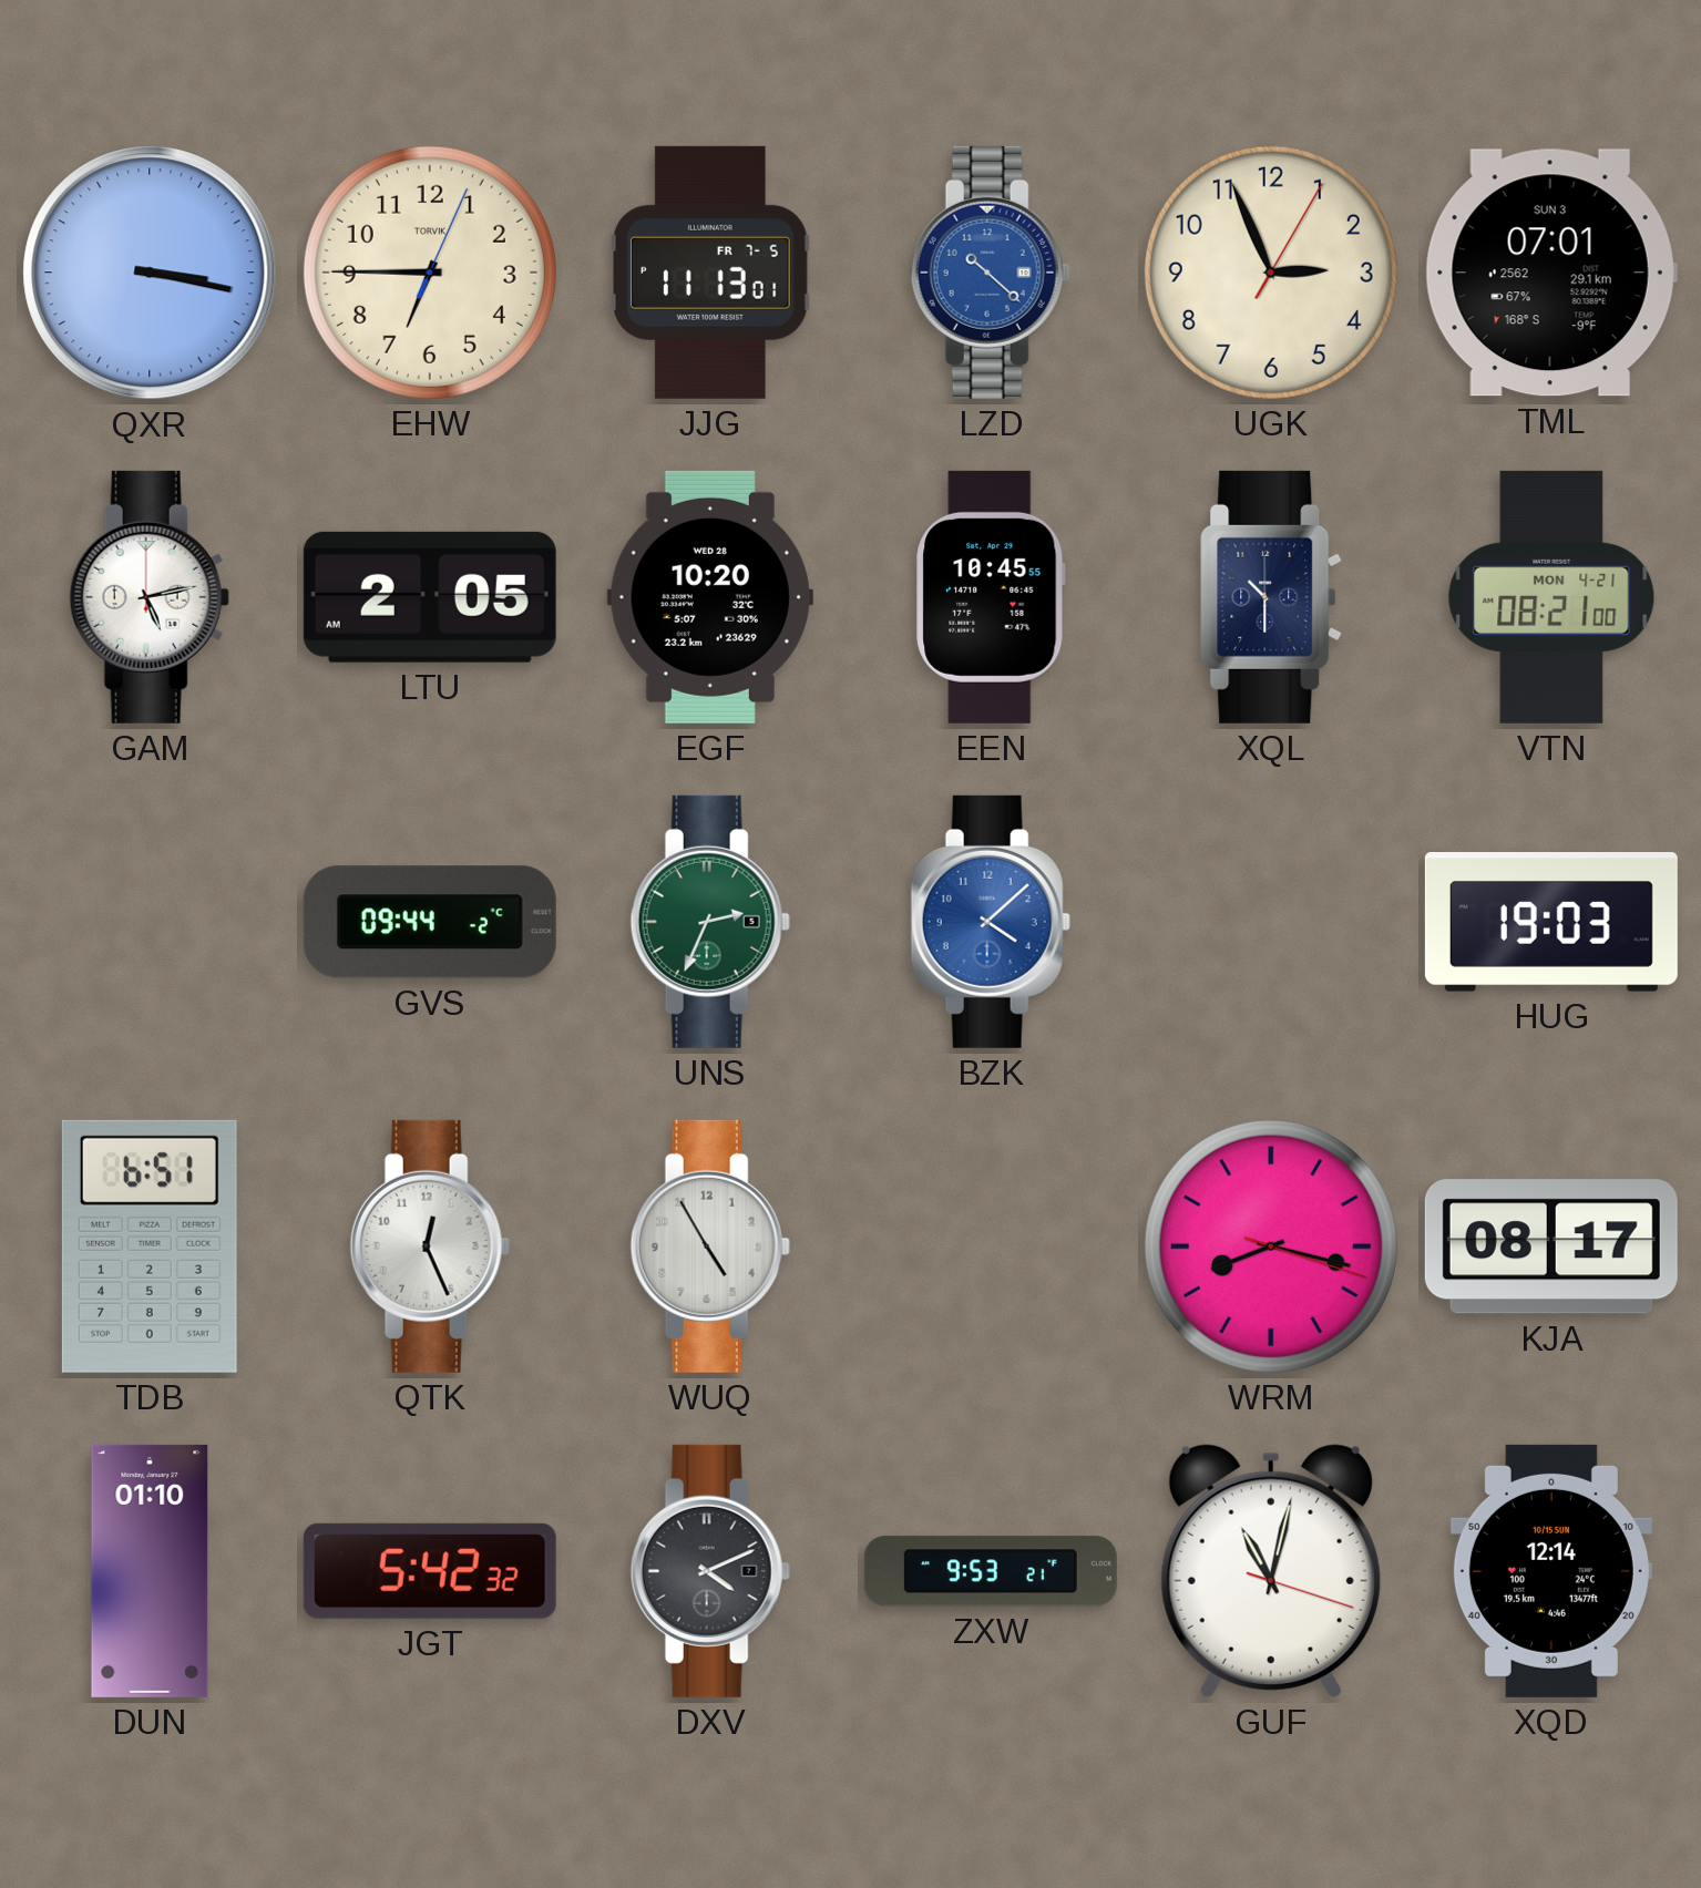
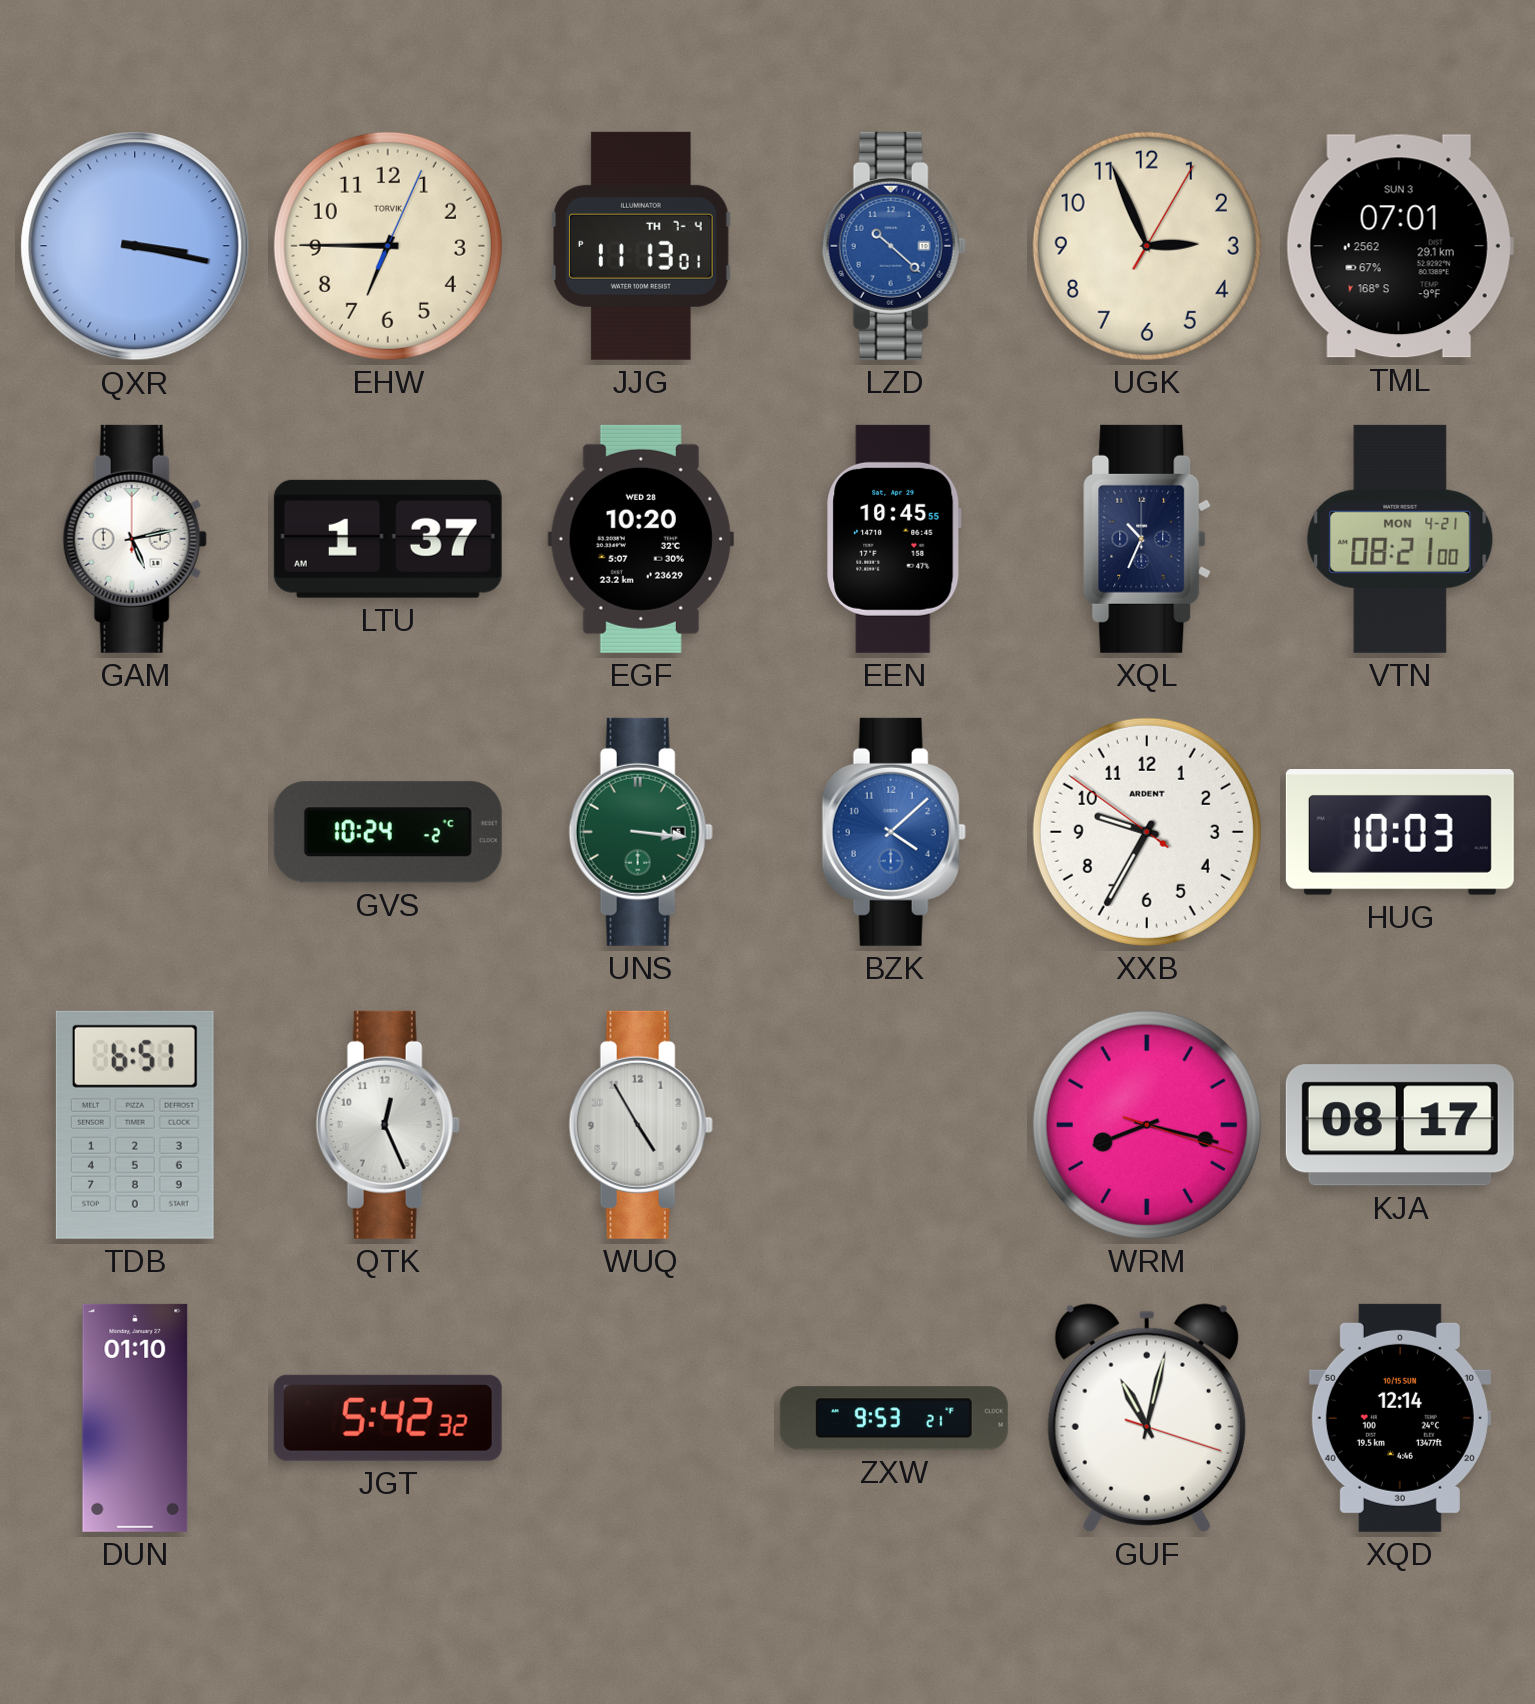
JJG date: FR 7-5 -> TH 7-4 (642, 246)
LTU: 2:05 -> 1:37 (388, 539)
XQL: 10:30 -> 10:34 (1148, 539)
GVS: 09:44 -> 10:24 (388, 832)
UNS: 2:34 -> 3:16 (641, 832)
XXB: none -> 9:34 (1147, 832)
HUG: 19:03 -> 10:03 (1400, 832)
DXV: 4:11 -> none (710, 1571)
